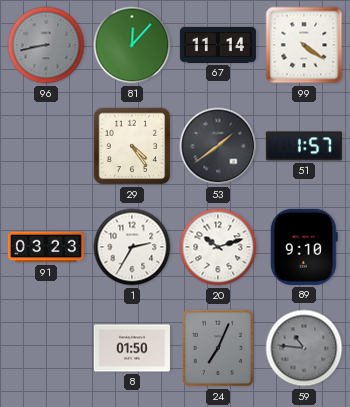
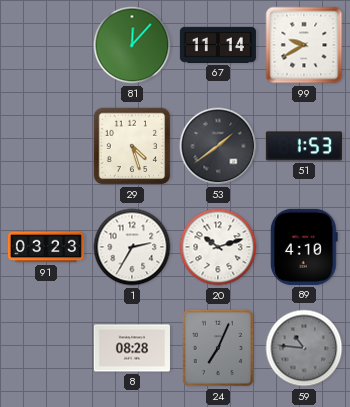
96: 8:43 -> none (46, 45)
99: 4:21 -> 9:40 (304, 45)
29: 4:24 -> 4:27 (132, 146)
51: 1:57 -> 1:53 (304, 146)
89: 9:10 -> 4:10 (304, 247)
8: 01:50 -> 08:28 (132, 348)
